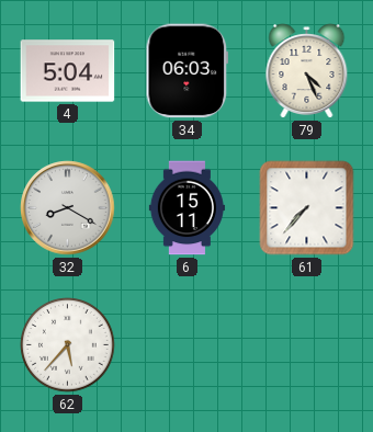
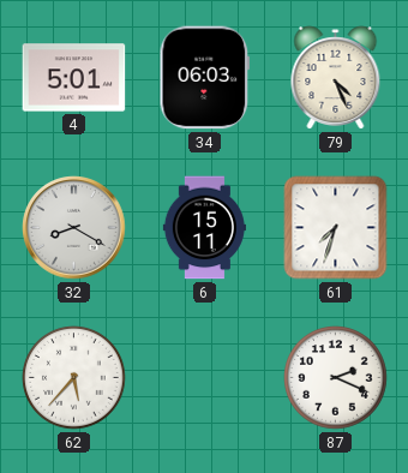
4: 5:04 -> 5:01 (74, 78)
61: 7:37 -> 7:33 (336, 228)
87: none -> 2:19 (336, 378)
